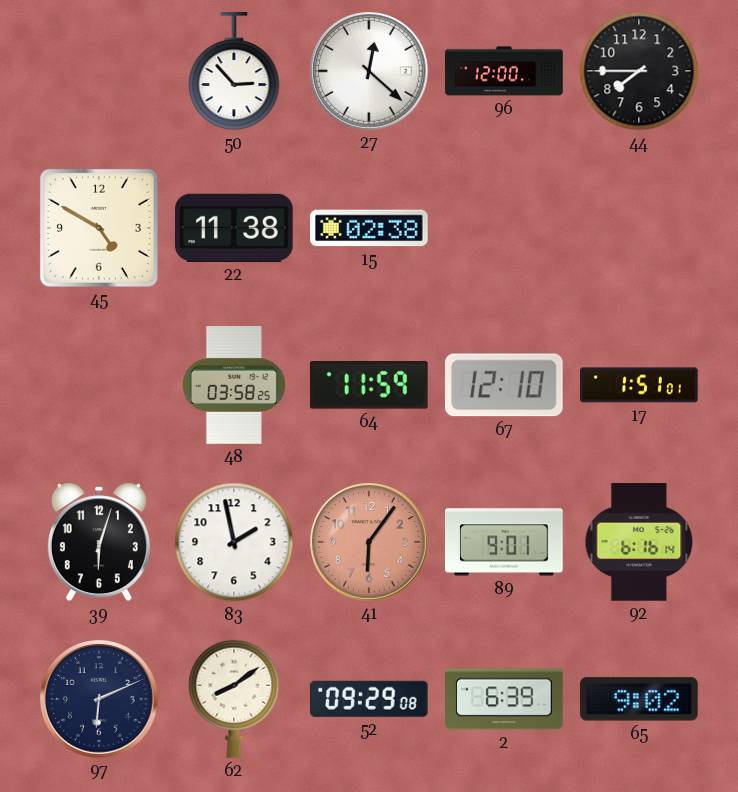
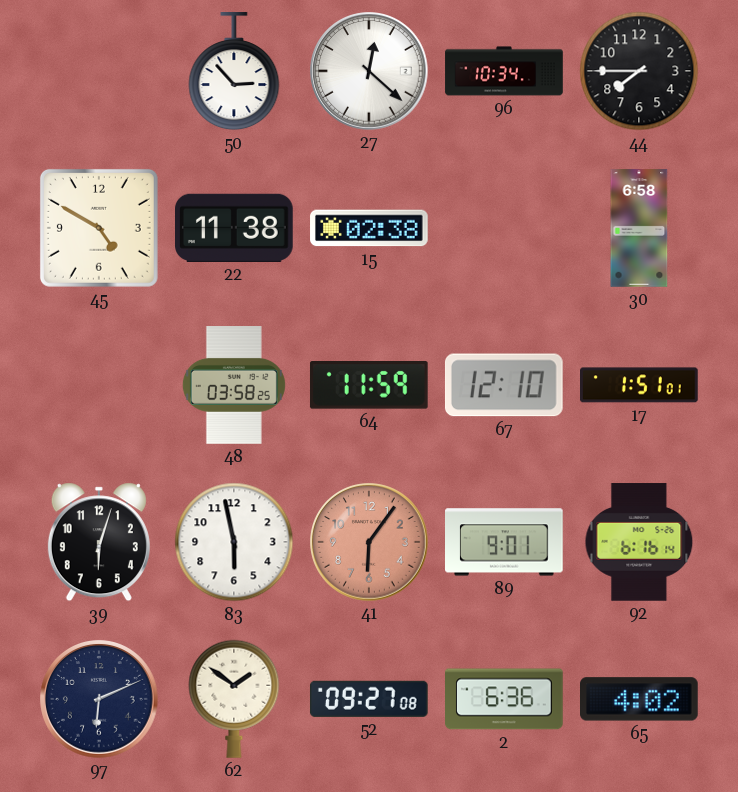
96: 12:00 -> 10:34 (504, 71)
30: none -> 6:58 (639, 228)
83: 1:58 -> 5:58 (234, 542)
62: 8:09 -> 1:51 (234, 699)
52: 09:29 -> 09:27 (369, 699)
2: 6:39 -> 6:36 (505, 699)
65: 9:02 -> 4:02 (640, 699)
